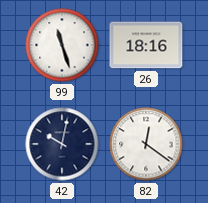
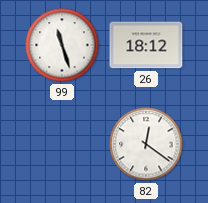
26: 18:16 -> 18:12 (146, 45)
42: 10:02 -> none (62, 144)
